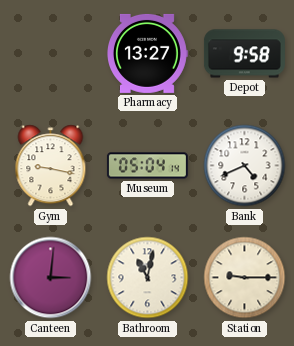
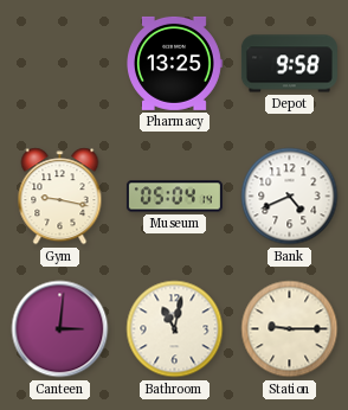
Pharmacy: 13:27 -> 13:25 (175, 63)
